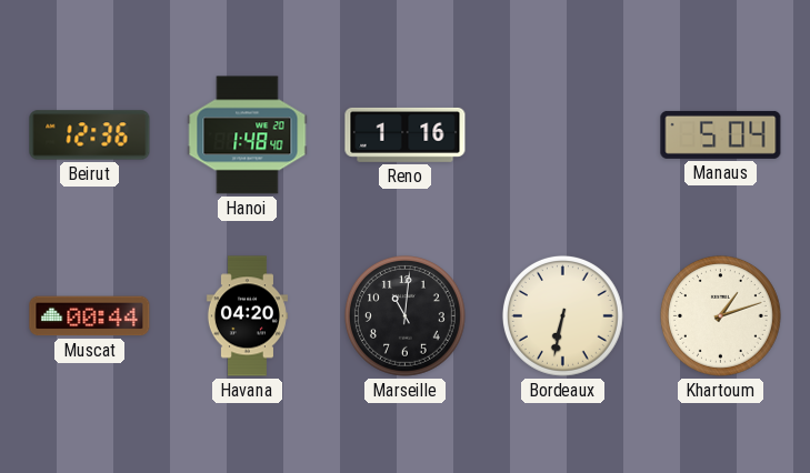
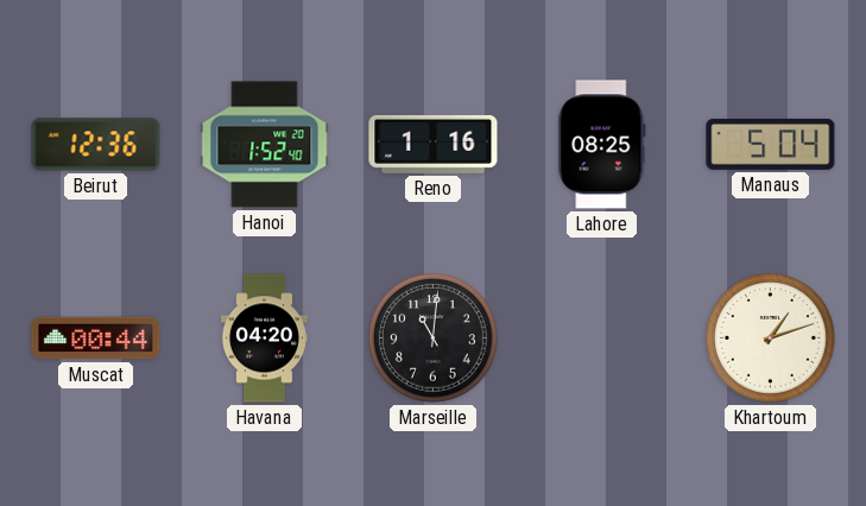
Hanoi: 1:48 -> 1:52 (265, 145)
Lahore: none -> 08:25 (602, 145)
Bordeaux: 6:32 -> none (563, 316)
